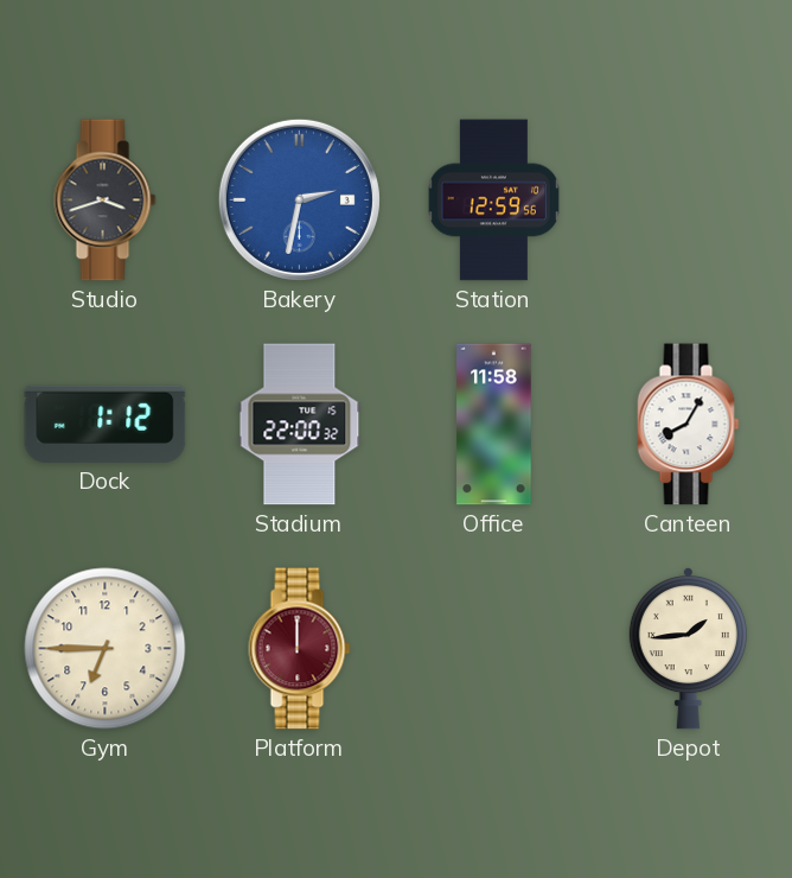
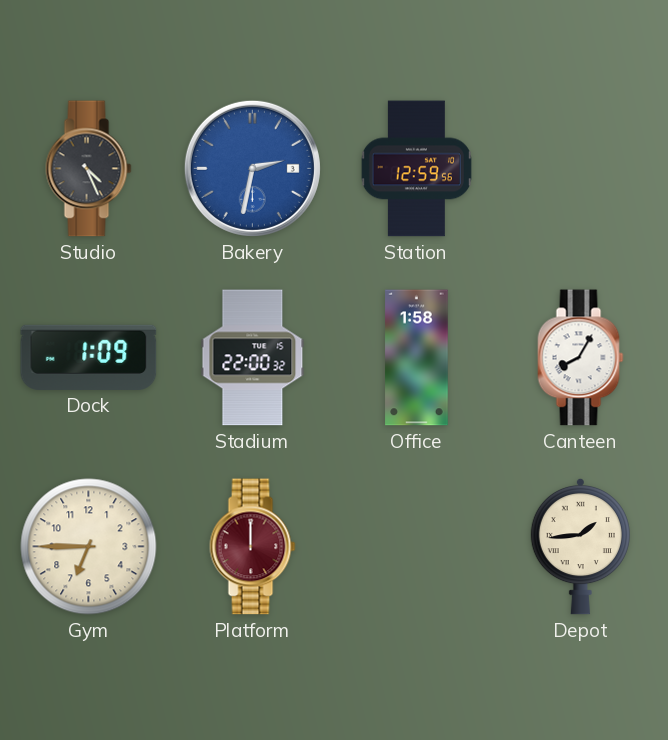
Studio: 3:42 -> 4:26 (89, 169)
Dock: 1:12 -> 1:09 (89, 357)
Office: 11:58 -> 1:58 (417, 358)
